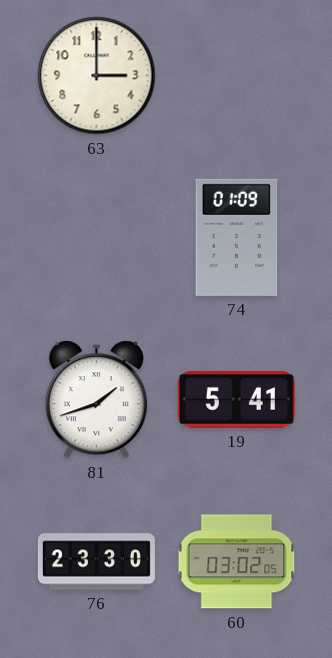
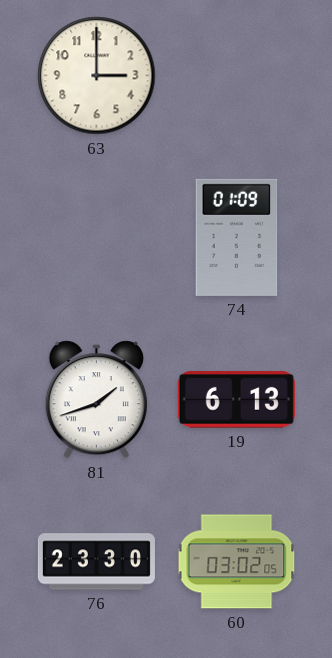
19: 5:41 -> 6:13 (236, 400)
